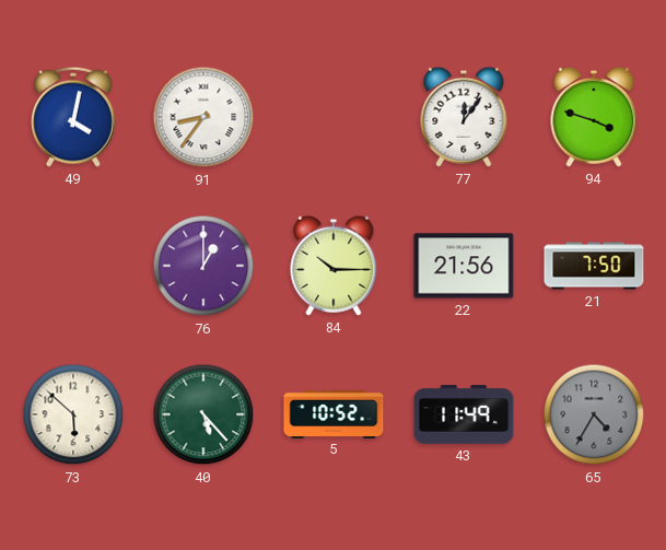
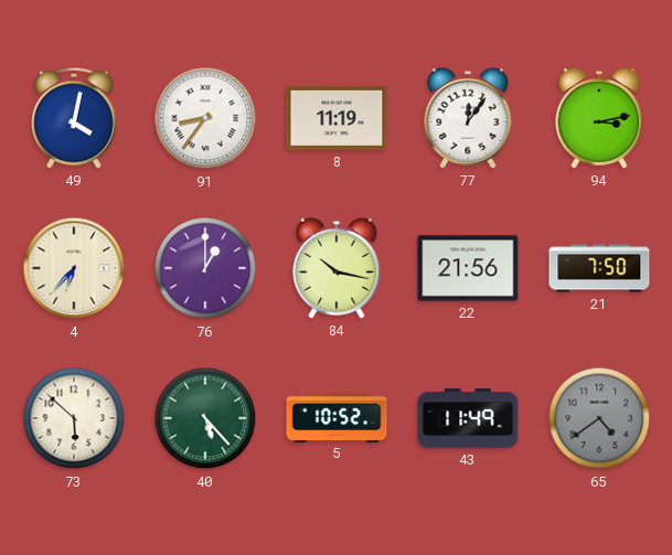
8: none -> 11:19 (337, 118)
94: 3:48 -> 3:13 (599, 118)
4: none -> 6:37 (74, 268)
84: 10:15 -> 10:17 (337, 268)
65: 4:35 -> 4:39 (599, 418)
